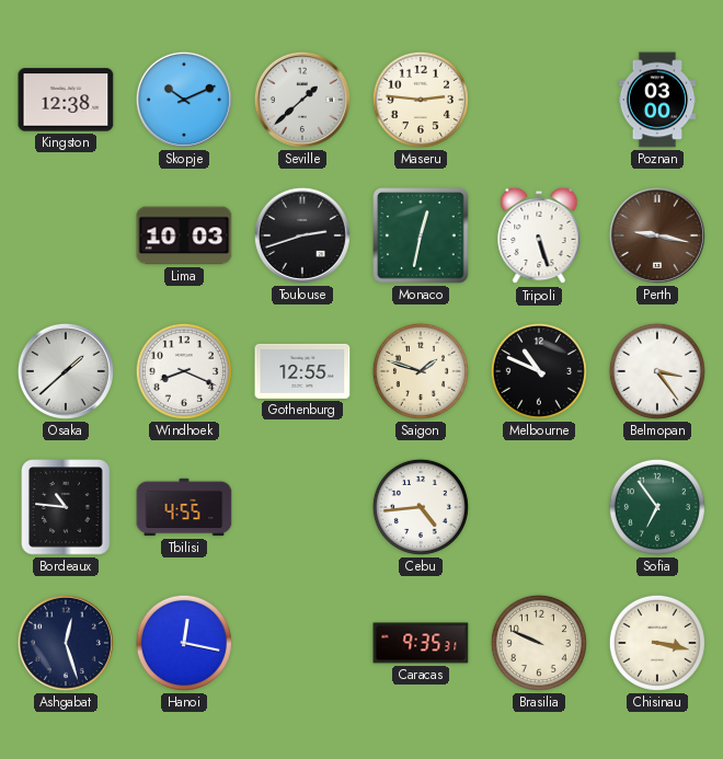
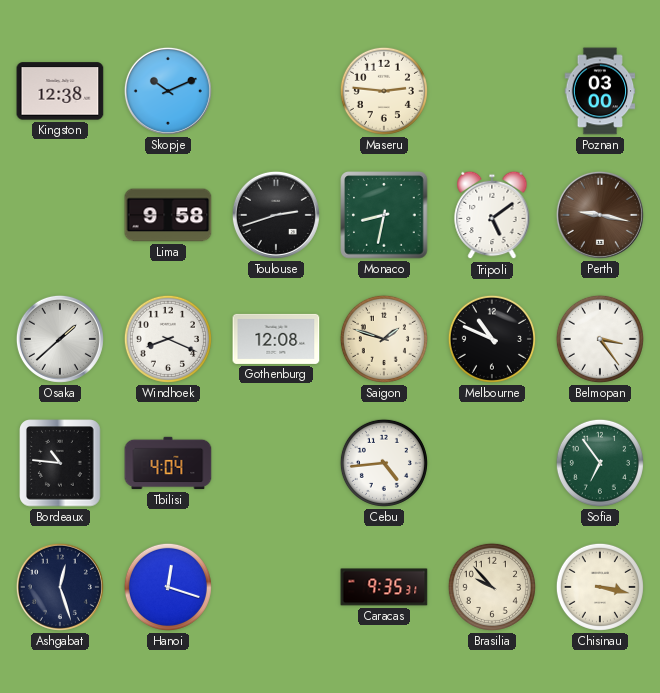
Seville: 1:38 -> none (302, 100)
Lima: 10:03 -> 9:58 (168, 215)
Monaco: 12:32 -> 8:32 (384, 215)
Tripoli: 5:27 -> 5:09 (492, 215)
Gothenburg: 12:55 -> 12:08 (276, 339)
Tbilisi: 4:55 -> 4:04 (168, 463)
Hanoi: 12:17 -> 12:18 (168, 587)
Brasilia: 9:49 -> 9:53 (492, 587)
